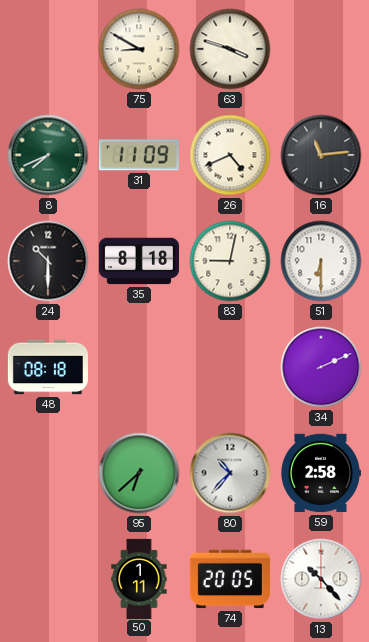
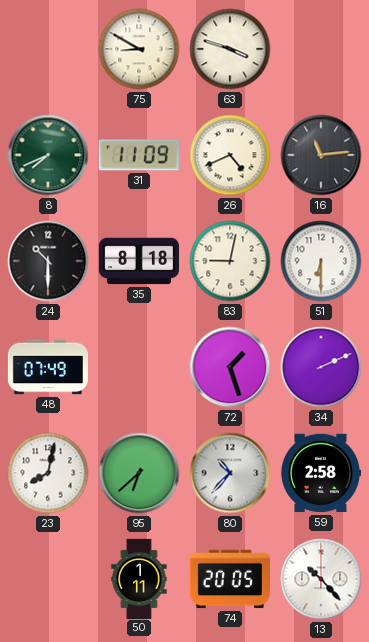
48: 08:18 -> 07:49 (48, 367)
72: none -> 1:27 (230, 367)
23: none -> 8:02 (48, 473)
